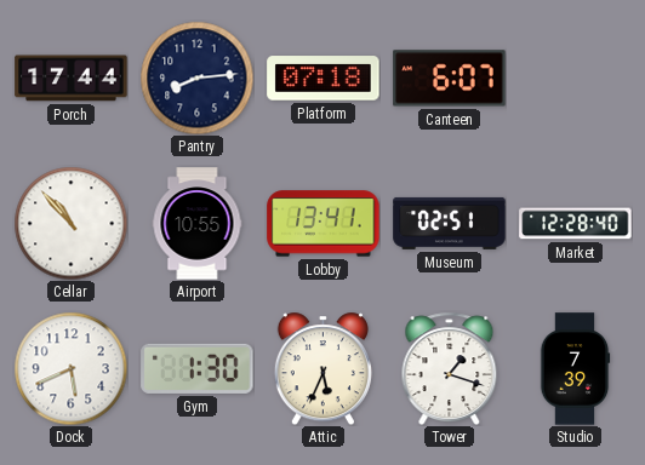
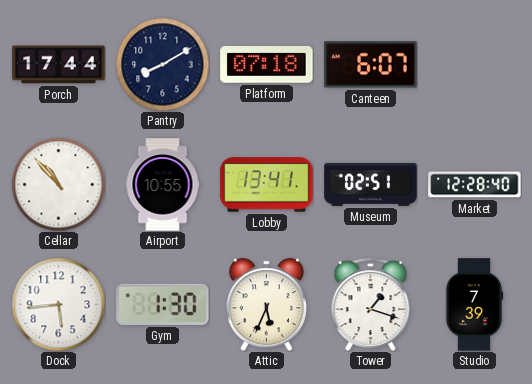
Pantry: 8:14 -> 8:10 (162, 64)
Dock: 5:41 -> 5:44 (58, 304)
